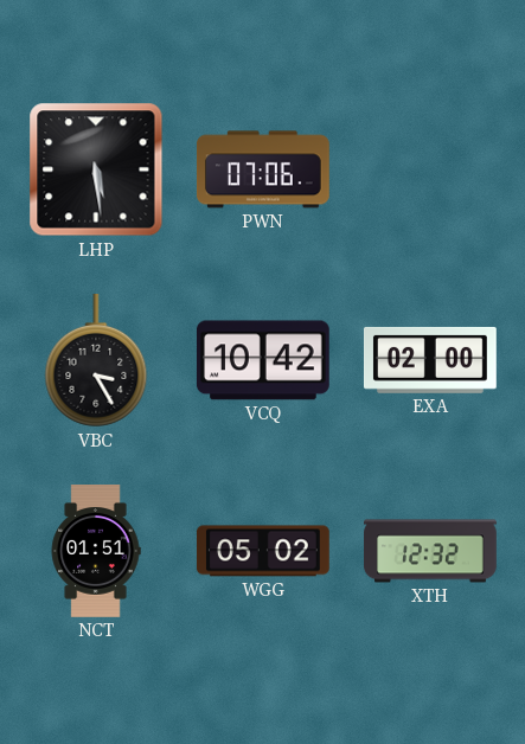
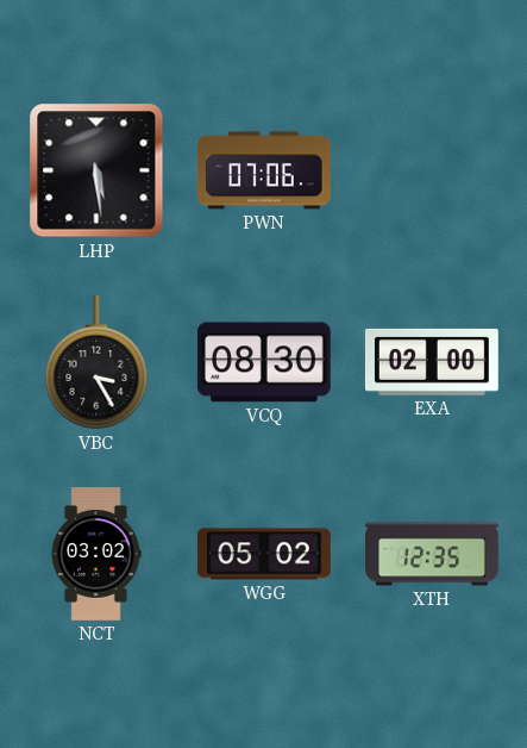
VCQ: 10:42 -> 08:30 (264, 362)
NCT: 01:51 -> 03:02 (96, 555)
XTH: 12:32 -> 12:35 (432, 554)
